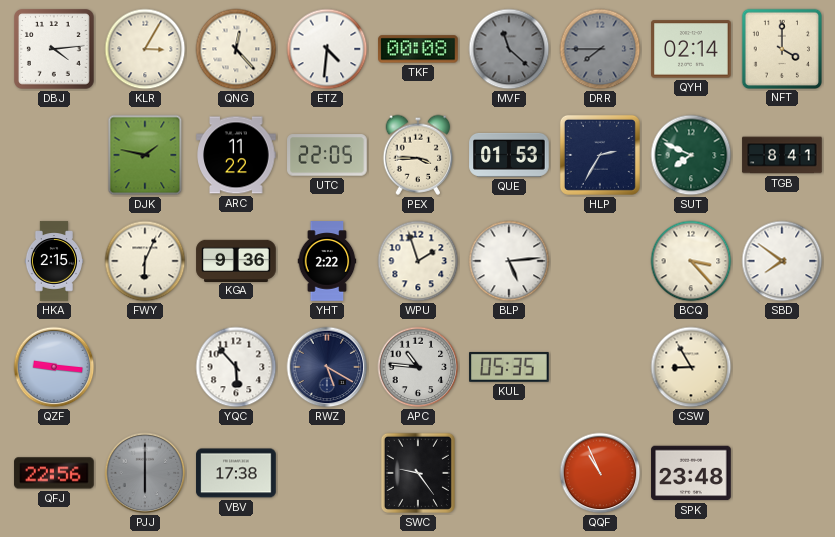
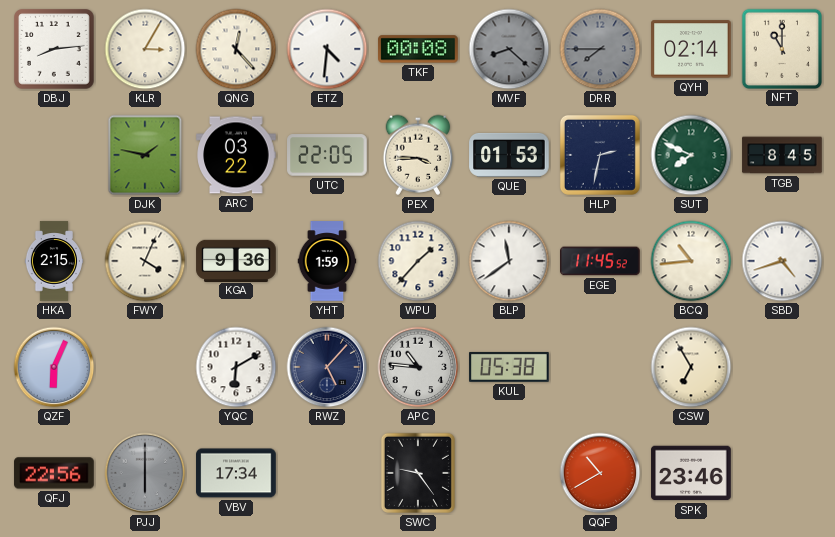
DBJ: 4:14 -> 8:14 (55, 50)
MVF: 11:22 -> 8:22 (509, 49)
NFT: 4:00 -> 11:00 (781, 48)
ARC: 11:22 -> 03:22 (236, 155)
HLP: 2:35 -> 2:32 (600, 155)
TGB: 8:41 -> 8:45 (782, 155)
FWY: 6:04 -> 4:04 (145, 261)
YHT: 2:22 -> 1:59 (327, 261)
WPU: 1:57 -> 1:37 (418, 261)
BLP: 5:14 -> 11:39 (509, 261)
EGE: none -> 11:45 (600, 261)
BCQ: 3:23 -> 10:44 (691, 261)
SBD: 7:51 -> 4:42 (782, 261)
QZF: 9:16 -> 6:04 (54, 367)
YQC: 5:53 -> 6:10 (236, 367)
RWZ: 5:20 -> 5:07 (327, 367)
KUL: 05:35 -> 05:38 (509, 367)
CSW: 8:55 -> 6:55 (691, 367)
VBV: 17:38 -> 17:34 (236, 473)
QQF: 10:56 -> 10:40 (600, 473)
SPK: 23:48 -> 23:46 (691, 473)
